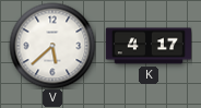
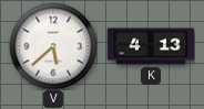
K: 4:17 -> 4:13 (150, 46)
